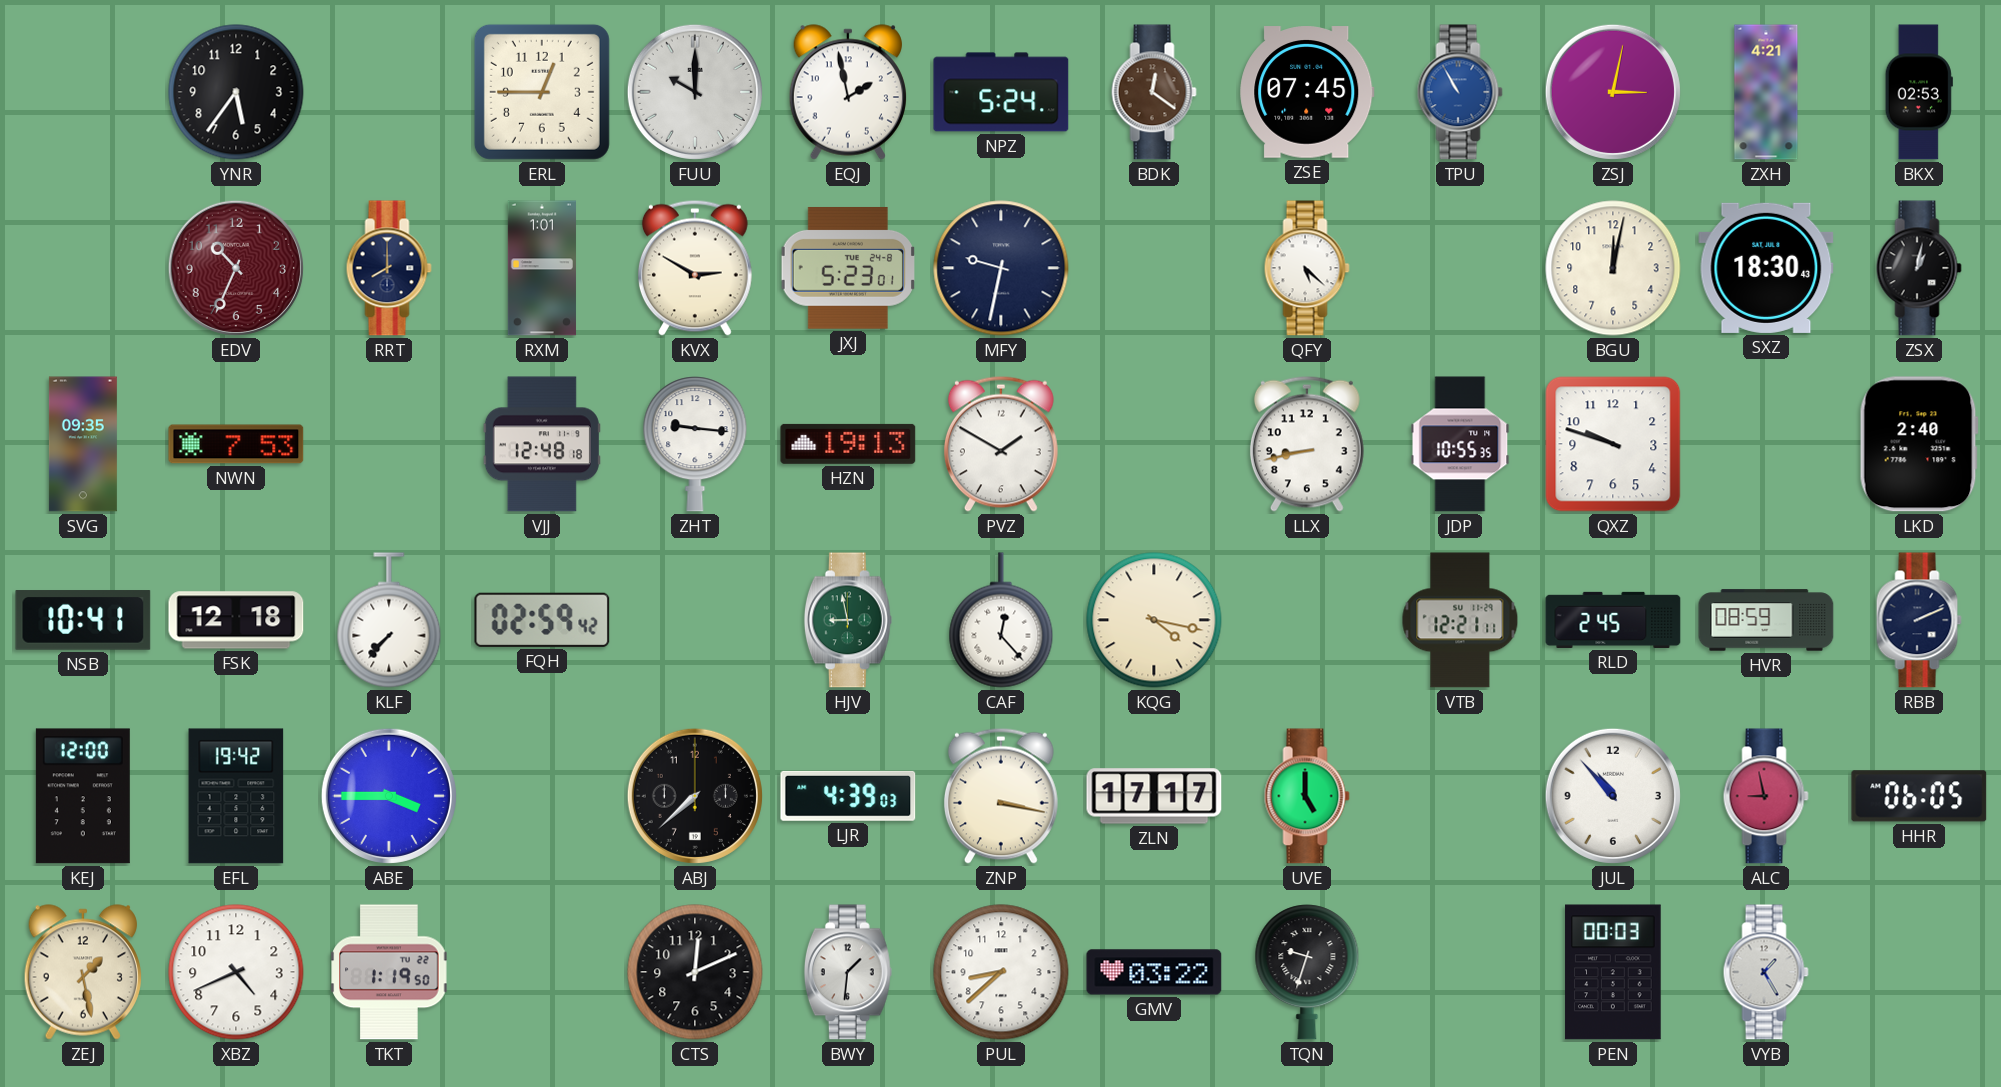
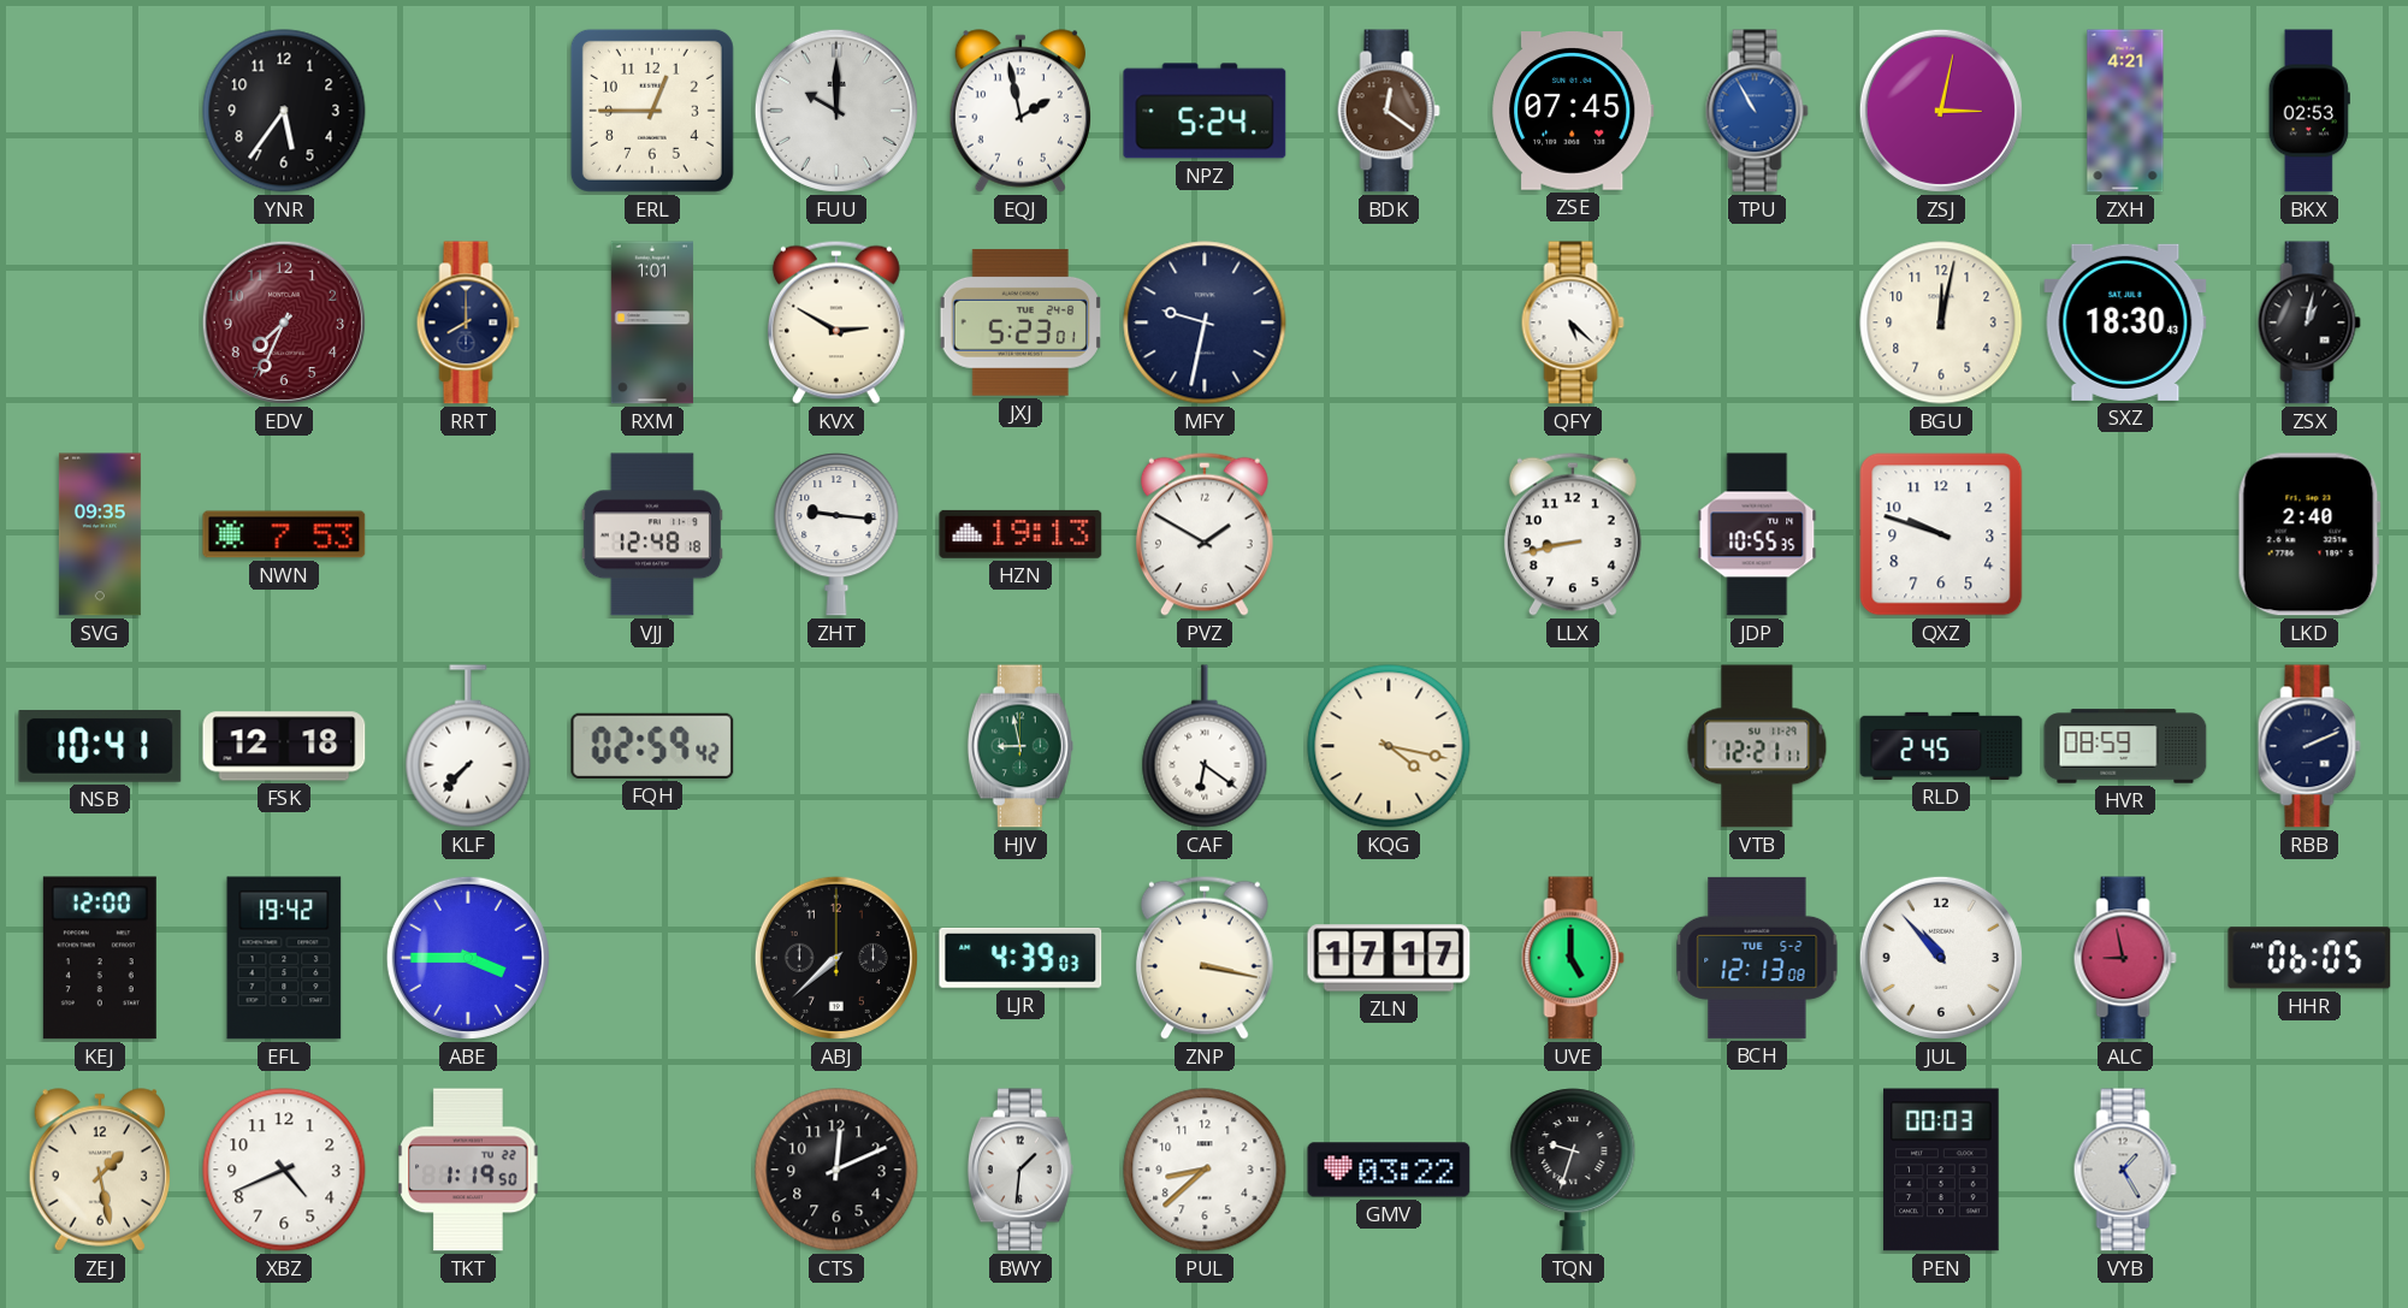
EDV: 10:34 -> 7:34 (284, 322)
CAF: 12:23 -> 6:21 (1205, 746)
BCH: none -> 12:13 (1757, 958)
